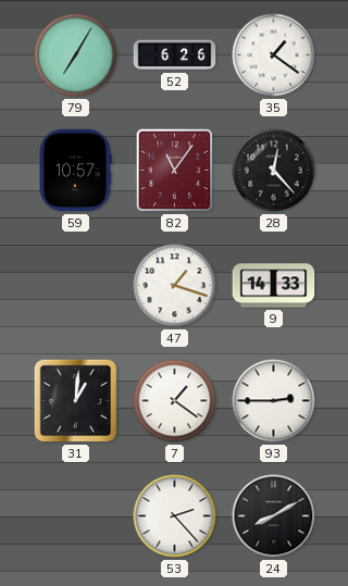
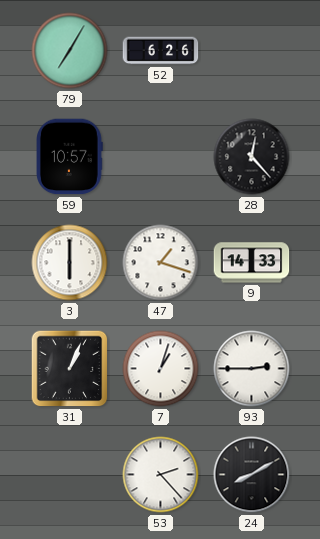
35: 1:21 -> none (274, 55)
82: 11:06 -> none (175, 171)
3: none -> 6:00 (70, 263)
31: 1:01 -> 1:04 (70, 369)
7: 1:21 -> 1:03 (161, 369)
